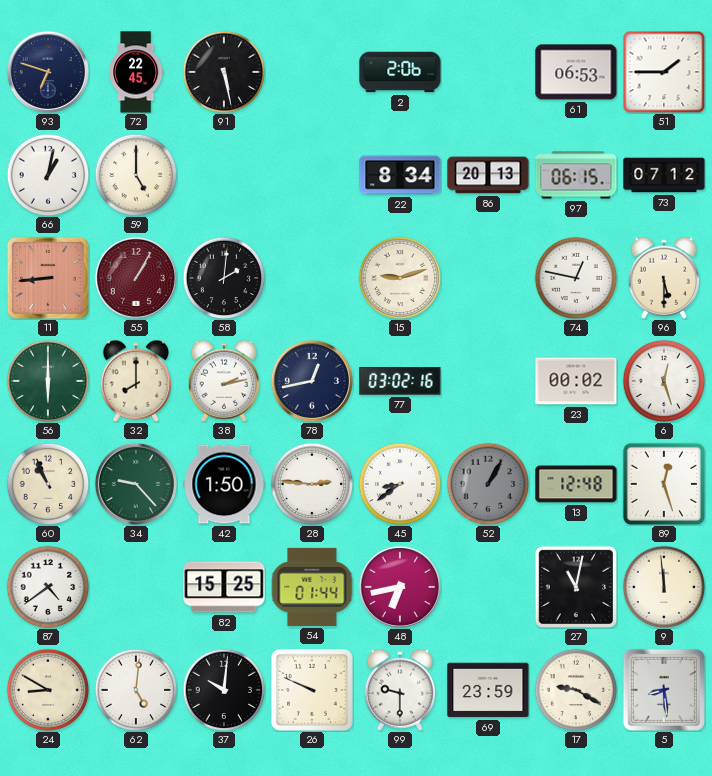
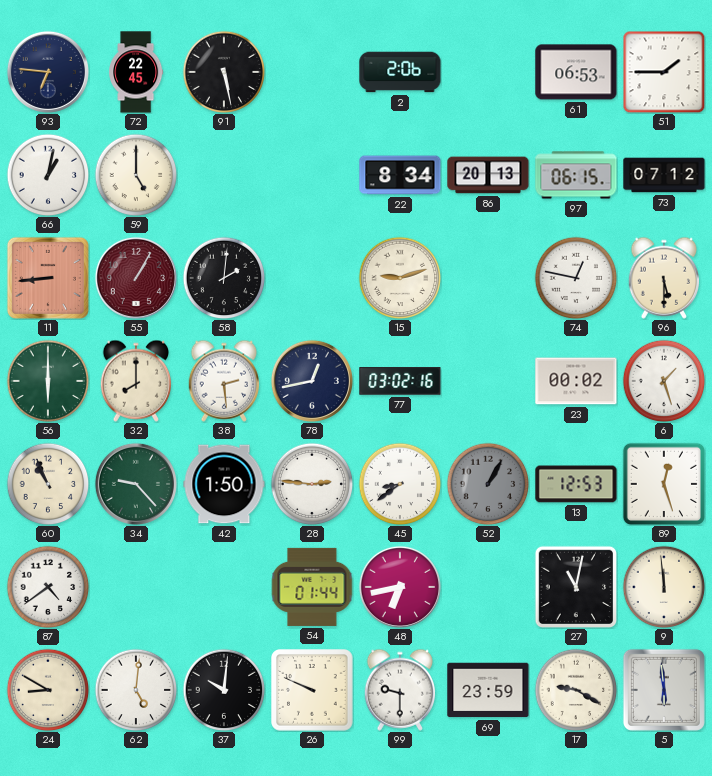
93: 6:48 -> 6:46 (48, 72)
38: 2:13 -> 2:29 (224, 381)
6: 12:27 -> 1:27 (664, 381)
13: 12:48 -> 12:53 (576, 484)
82: 15:25 -> none (224, 587)
5: 8:29 -> 5:59 (664, 690)
